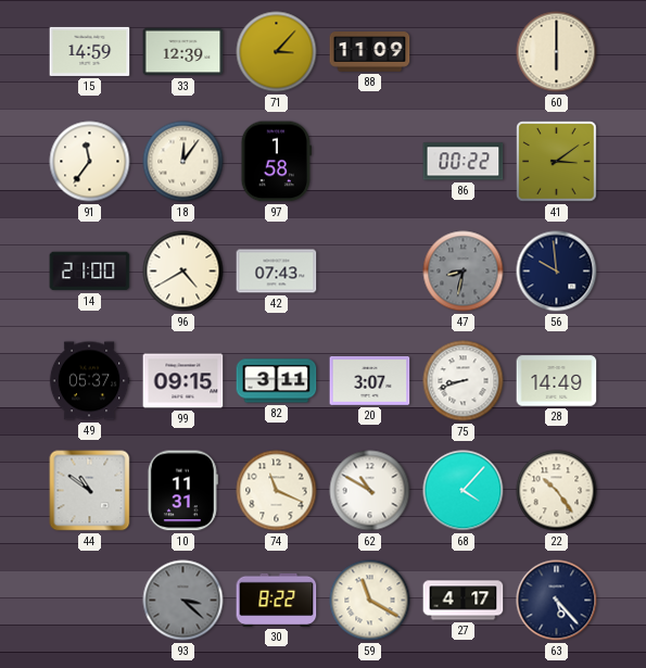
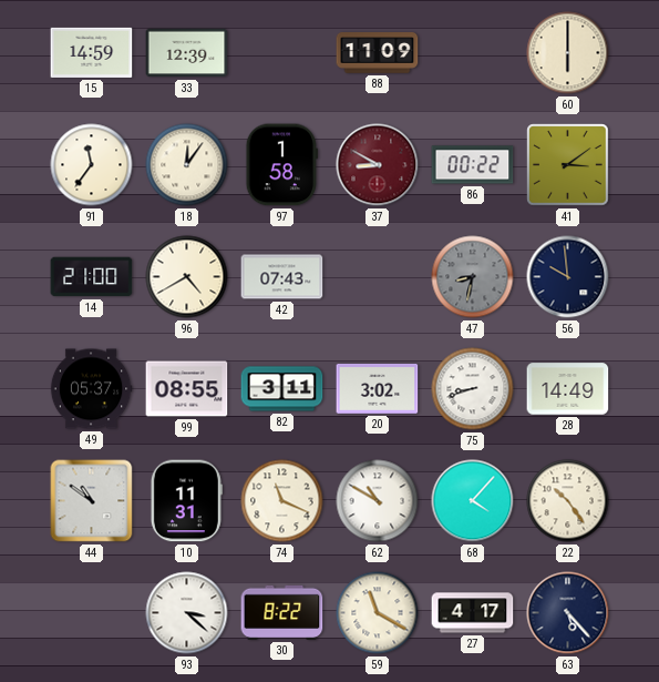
71: 3:07 -> none (277, 52)
37: none -> 8:50 (378, 165)
99: 09:15 -> 08:55 (187, 389)
20: 3:07 -> 3:02 (378, 389)
93 dial: grey -> white (187, 613)
